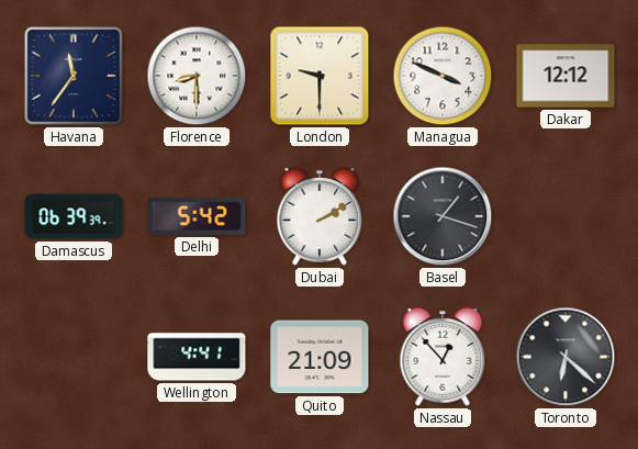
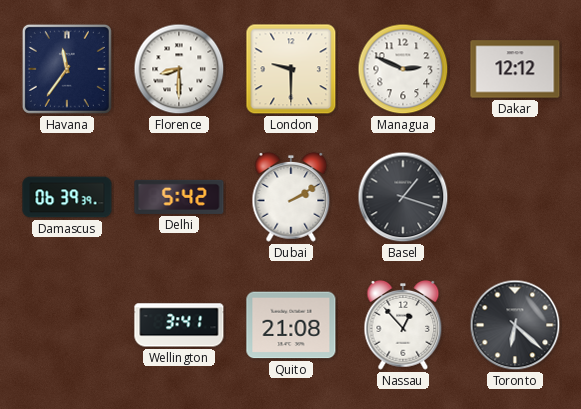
Managua: 3:49 -> 2:49 (403, 69)
Wellington: 4:41 -> 3:41 (179, 325)
Quito: 21:09 -> 21:08 (291, 325)
